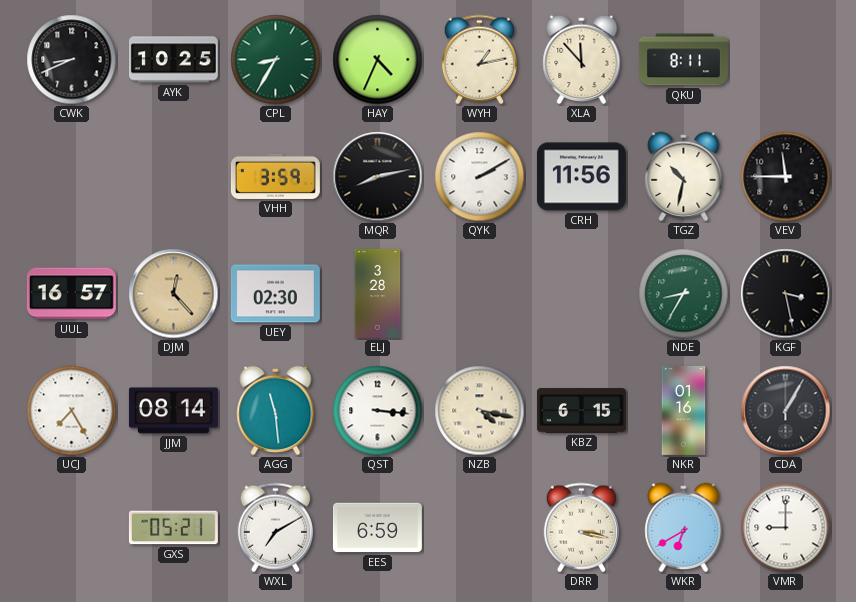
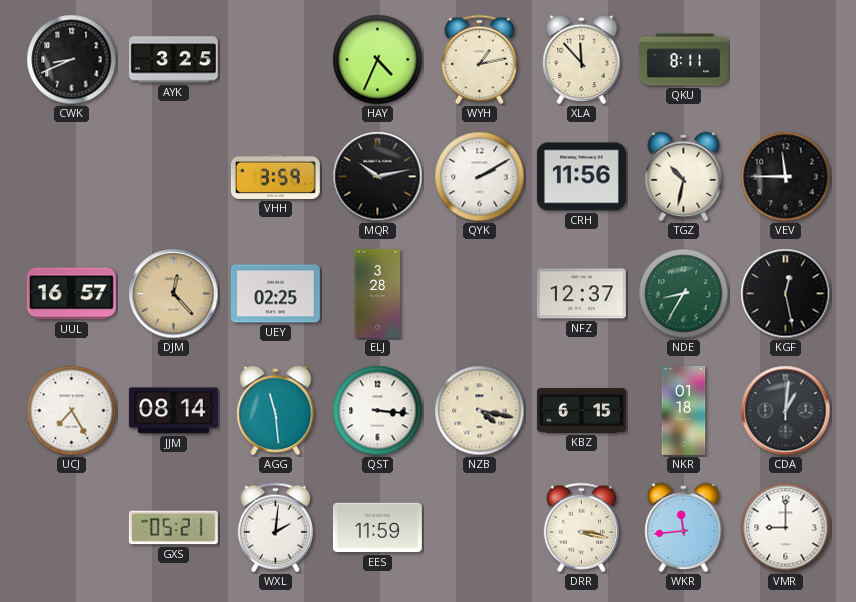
AYK: 10:25 -> 3:25 (173, 60)
CPL: 8:35 -> none (276, 60)
MQR: 8:13 -> 10:13 (378, 177)
UEY: 02:30 -> 02:25 (275, 294)
NFZ: none -> 12:37 (581, 294)
KGF: 3:28 -> 12:28 (786, 294)
NKR: 01:16 -> 01:18 (684, 410)
CDA: 1:05 -> 1:01 (786, 411)
WXL: 7:10 -> 2:01 (275, 528)
EES: 6:59 -> 11:59 (377, 528)
WKR: 6:40 -> 11:44 (684, 528)
